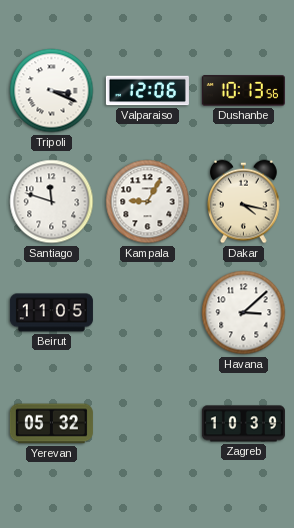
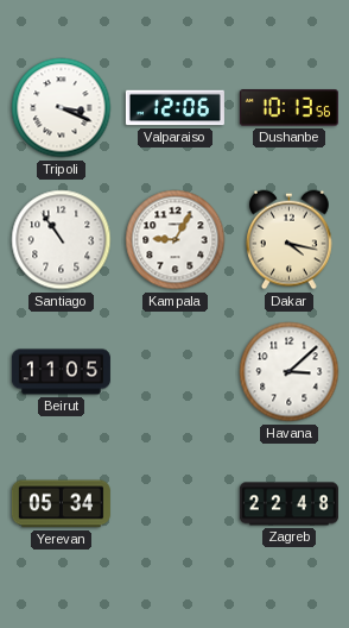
Santiago: 11:48 -> 10:54 (62, 240)
Yerevan: 05:32 -> 05:34 (61, 504)
Zagreb: 10:39 -> 22:48 (288, 504)
